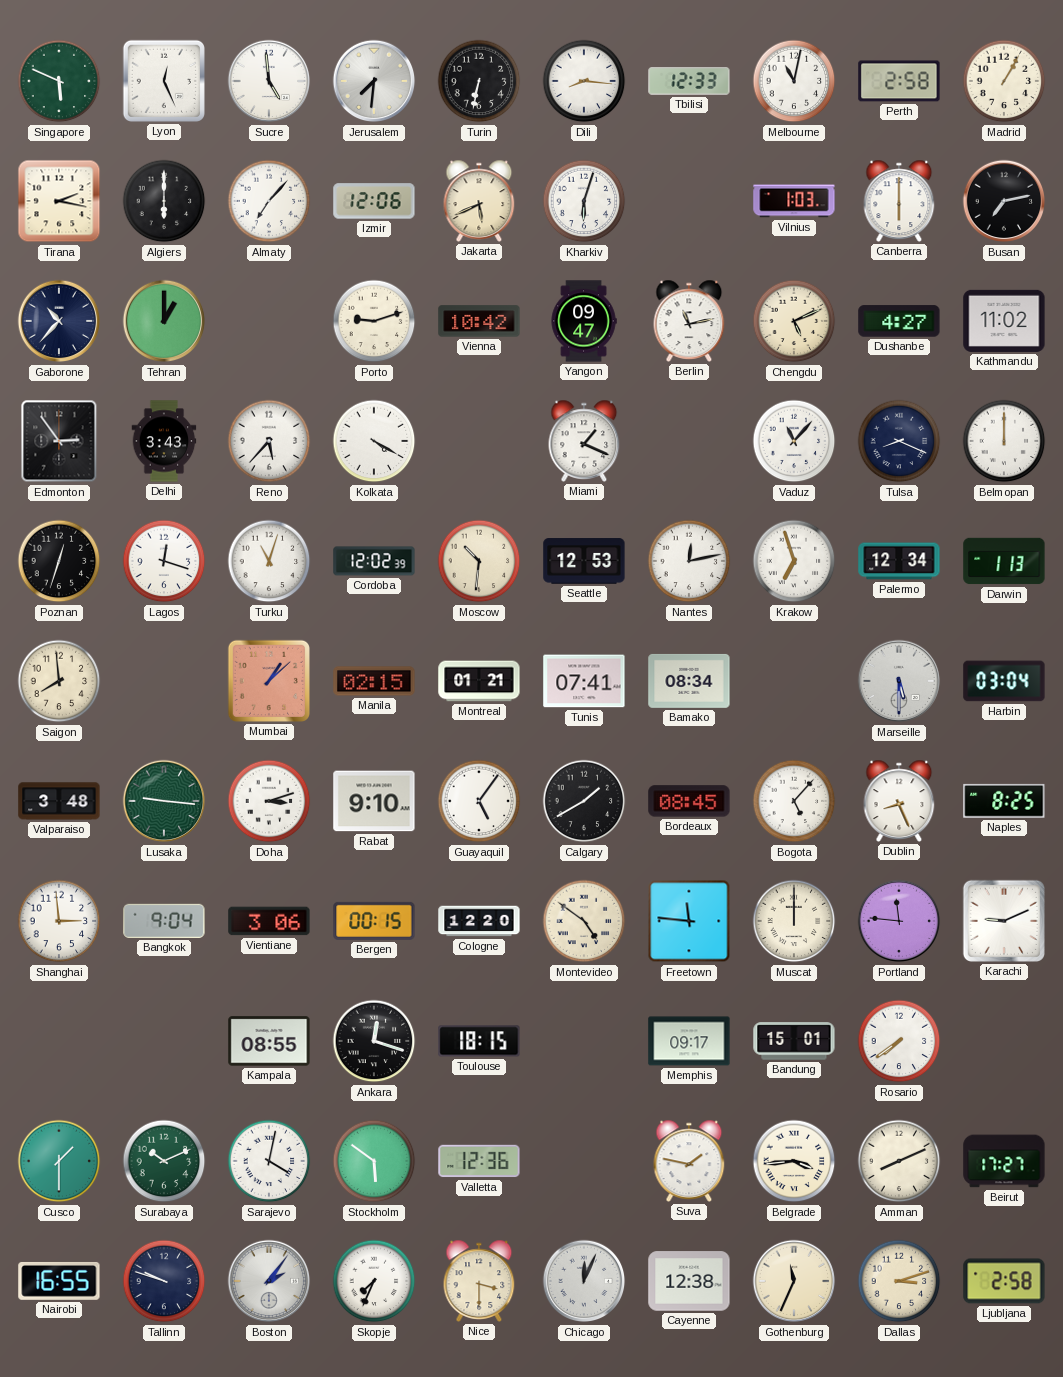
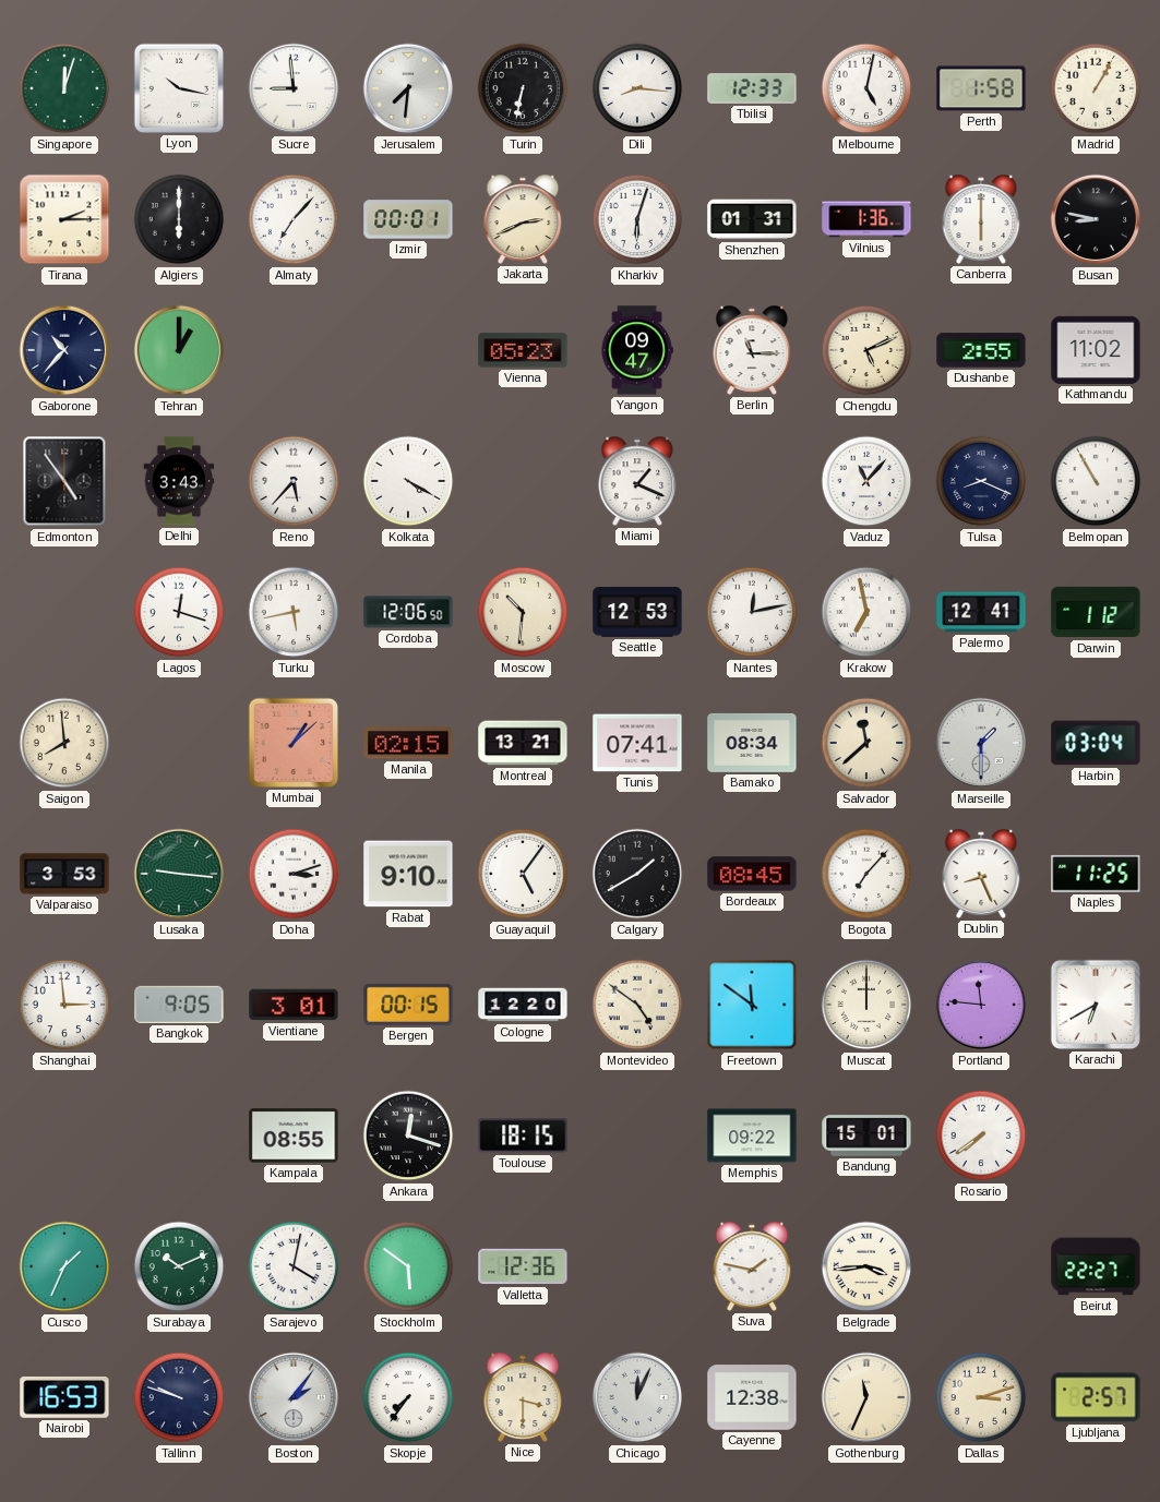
Singapore: 5:49 -> 12:03 (64, 88)
Lyon: 12:26 -> 10:17 (179, 88)
Sucre: 4:59 -> 8:59 (294, 88)
Melbourne: 11:02 -> 5:02 (866, 88)
Perth: 2:58 -> 1:58 (981, 88)
Tirana: 2:17 -> 2:15 (64, 219)
Izmir: 12:06 -> 00:01 (408, 219)
Jakarta: 5:41 -> 2:41 (523, 219)
Shenzhen: none -> 01:31 (752, 219)
Vilnius: 1:03 -> 1:36 (866, 219)
Busan: 7:13 -> 8:47 (1096, 219)
Porto: 9:12 -> none (374, 321)
Vienna: 10:42 -> 05:23 (523, 350)
Berlin: 11:13 -> 11:15 (752, 350)
Dushanbe: 4:27 -> 2:55 (981, 350)
Edmonton: 2:54 -> 4:54 (64, 481)
Belmopan: 12:00 -> 10:55 (1096, 481)
Poznan: 12:33 -> none (59, 561)
Turku: 11:03 -> 5:43 (294, 612)
Cordoba: 12:02 -> 12:06 (408, 612)
Krakow: 6:57 -> 6:58 (866, 612)
Palermo: 12:34 -> 12:41 (981, 612)
Darwin: 1:13 -> 1:12 (1096, 612)
Montreal: 01:21 -> 13:21 (523, 743)
Salvador: none -> 11:38 (866, 743)
Marseille: 5:30 -> 1:30 (981, 743)
Valparaiso: 3:48 -> 3:53 (64, 874)
Bogota: 5:07 -> 7:07 (866, 874)
Naples: 8:25 -> 11:25 (1096, 874)
Bangkok: 9:04 -> 9:05 (179, 1005)
Vientiane: 3:06 -> 3:01 (294, 1005)
Freetown: 11:46 -> 11:51 (752, 1005)
Karachi: 9:11 -> 6:40 (1096, 1005)
Memphis: 09:17 -> 09:22 (752, 1135)
Cusco: 1:30 -> 1:34 (64, 1266)
Amman: 8:11 -> none (899, 1161)
Beirut: 17:27 -> 22:27 (1096, 1266)
Nairobi: 16:55 -> 16:53 (64, 1397)
Skopje: 7:34 -> 7:36 (408, 1397)
Ljubljana: 2:58 -> 2:57 (1096, 1397)
